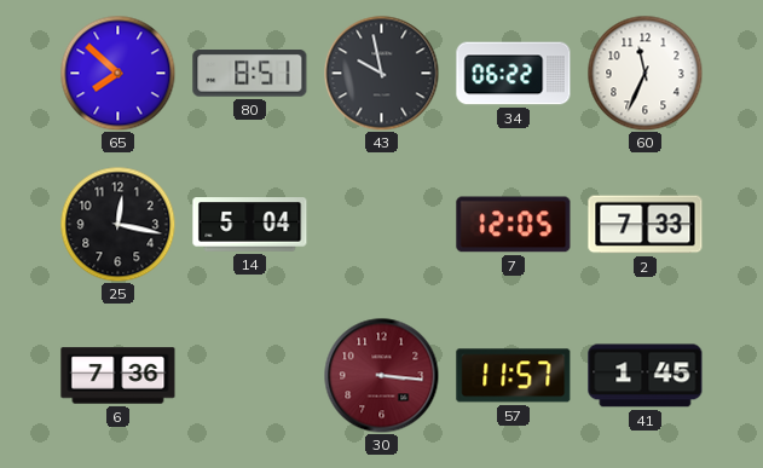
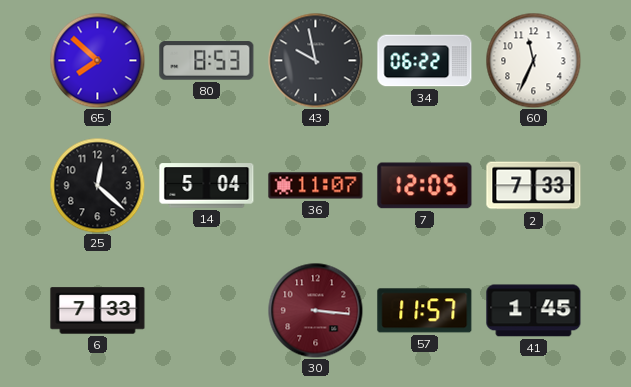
80: 8:51 -> 8:53 (207, 61)
25: 12:17 -> 12:22 (97, 185)
36: none -> 11:07 (316, 186)
6: 7:36 -> 7:33 (98, 311)
